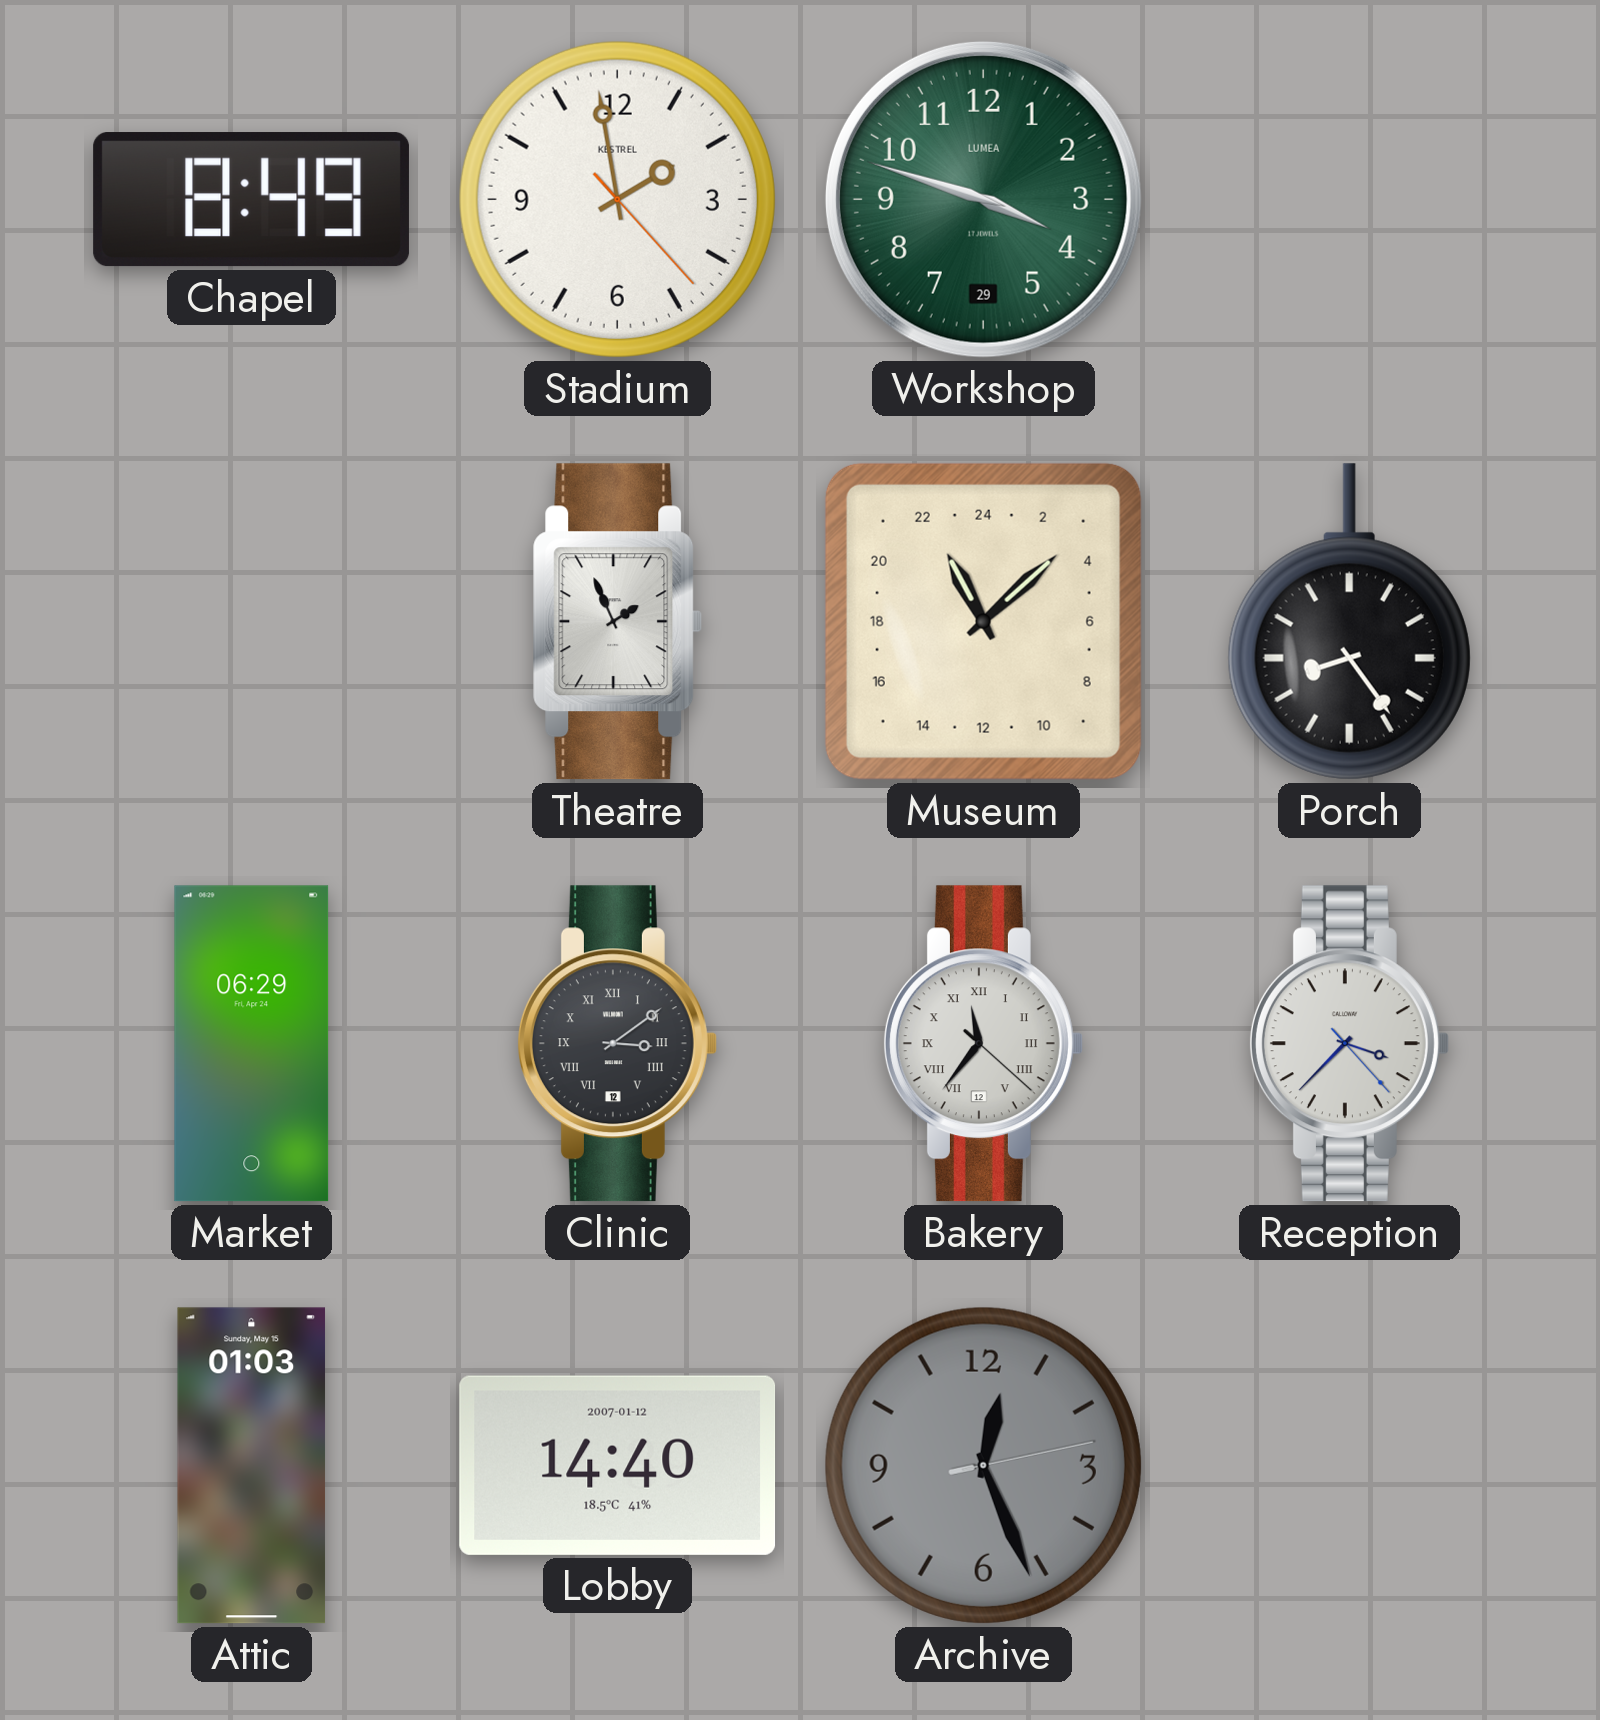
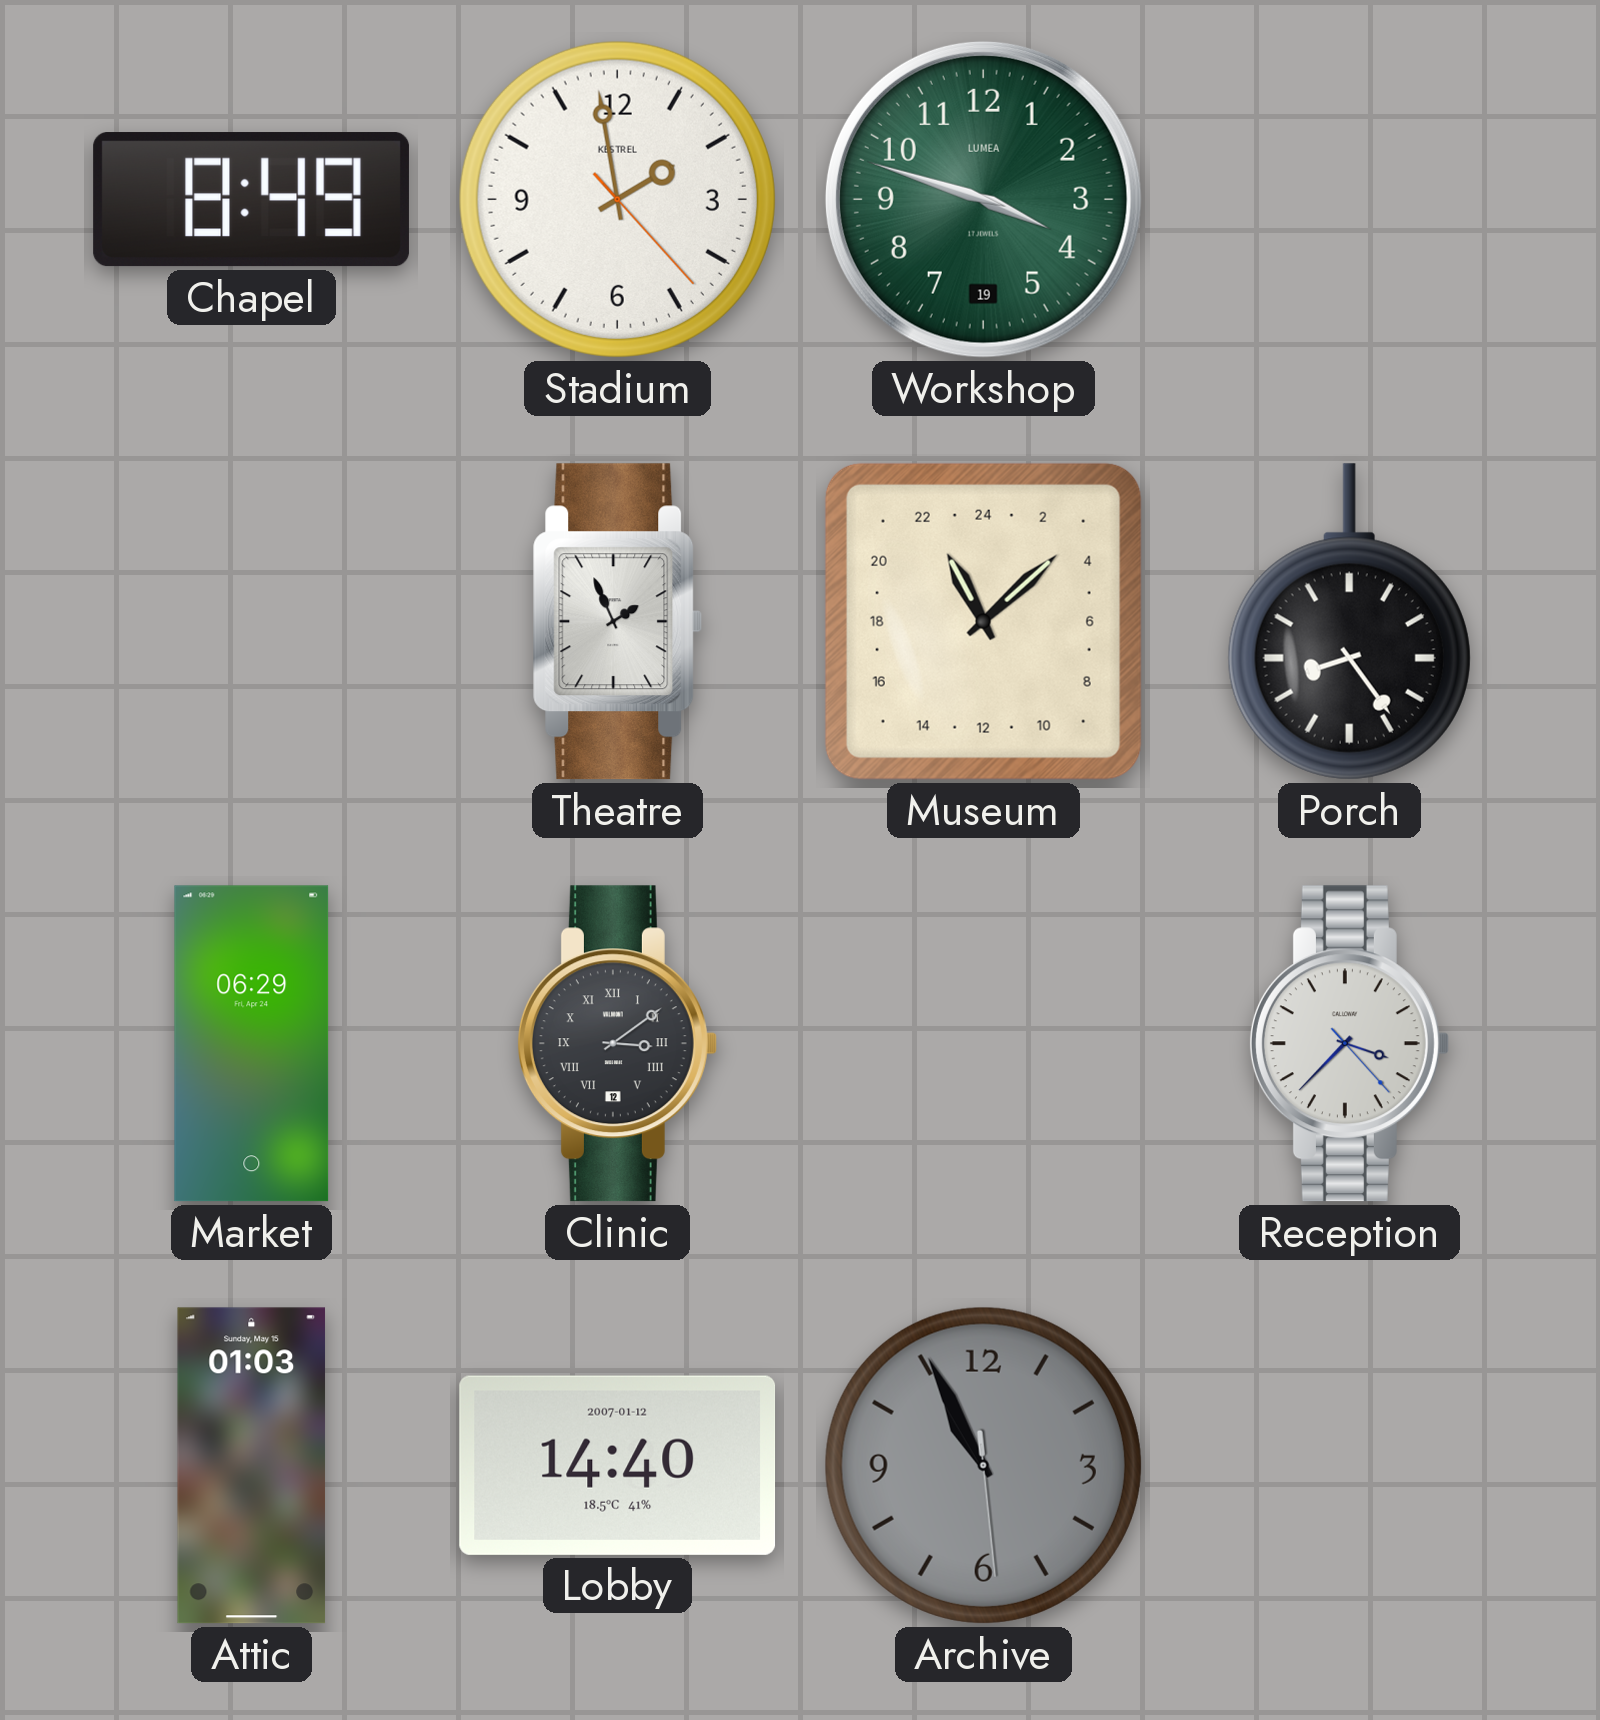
Workshop date: 29 -> 19 (983, 199)
Bakery: 11:36 -> none (983, 1044)
Archive: 12:26 -> 10:55 (983, 1465)
